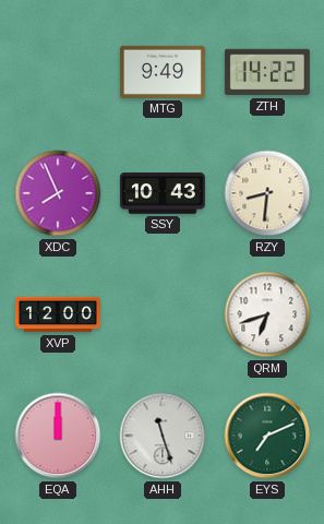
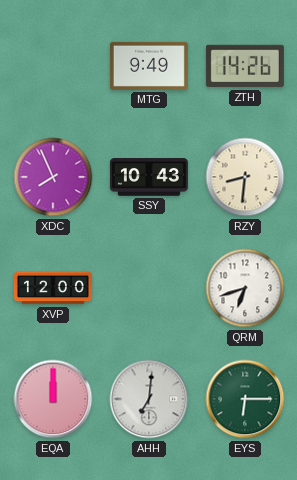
ZTH: 14:22 -> 14:26 (245, 66)
AHH: 11:27 -> 7:01 (149, 399)
EYS: 7:11 -> 6:15 (245, 399)
